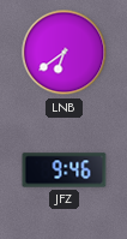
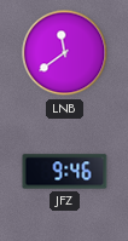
LNB: 6:39 -> 11:39 (65, 53)
